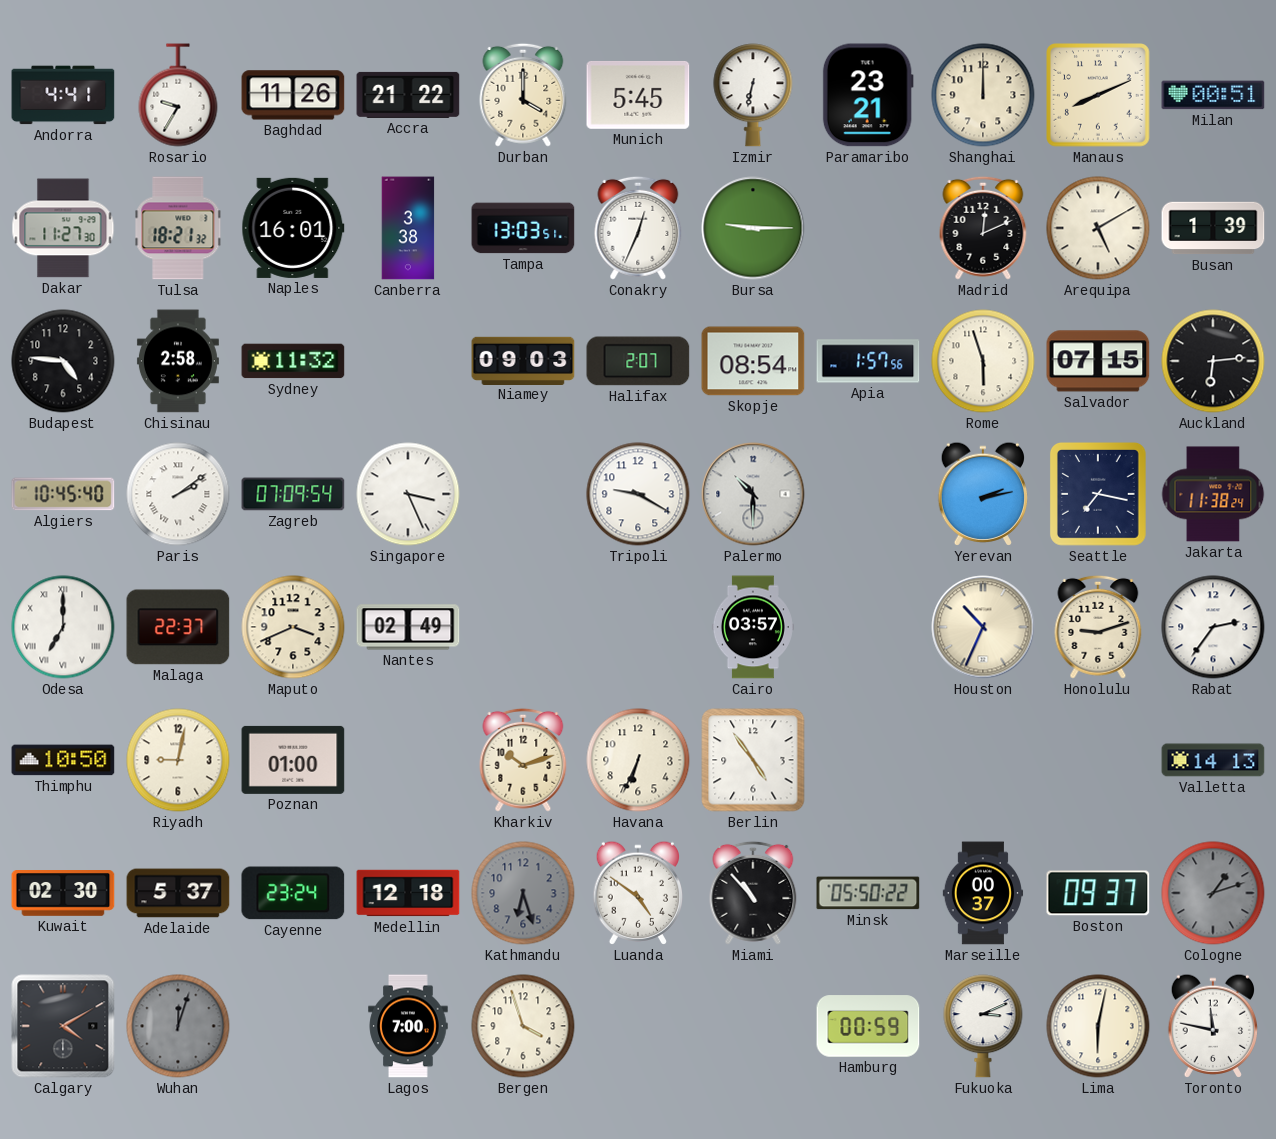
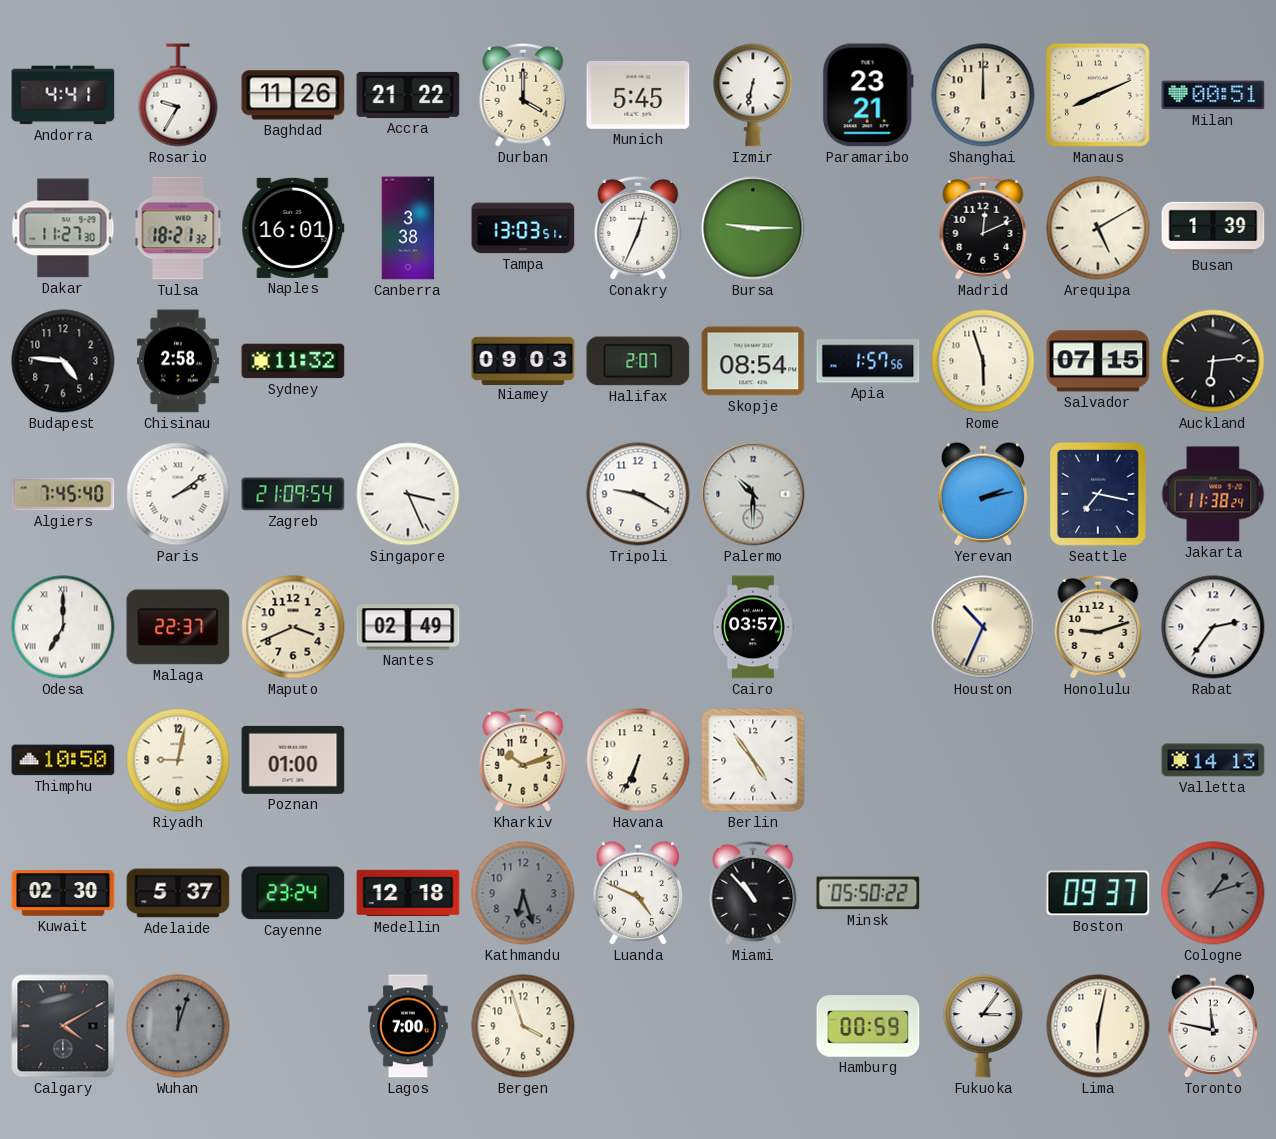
Algiers: 10:45 -> 7:45 (63, 494)
Zagreb: 07:09 -> 21:09 (293, 494)
Luanda: 4:51 -> 4:49 (638, 893)
Marseille: 00:37 -> none (983, 893)
Fukuoka: 3:11 -> 3:06 (983, 1026)
